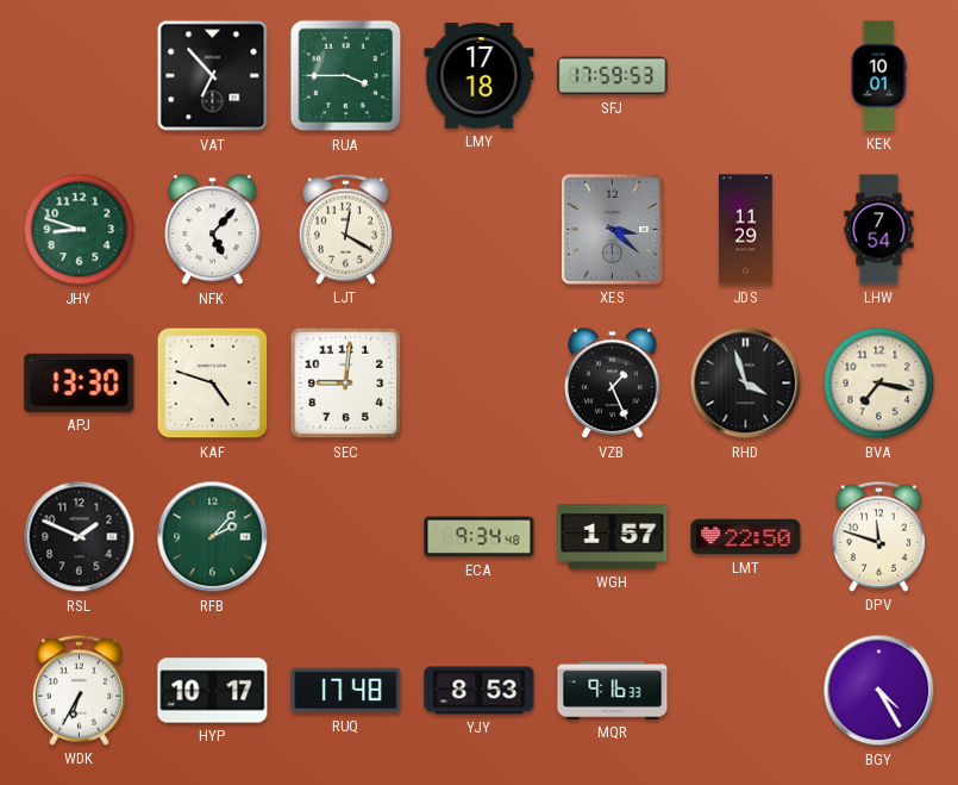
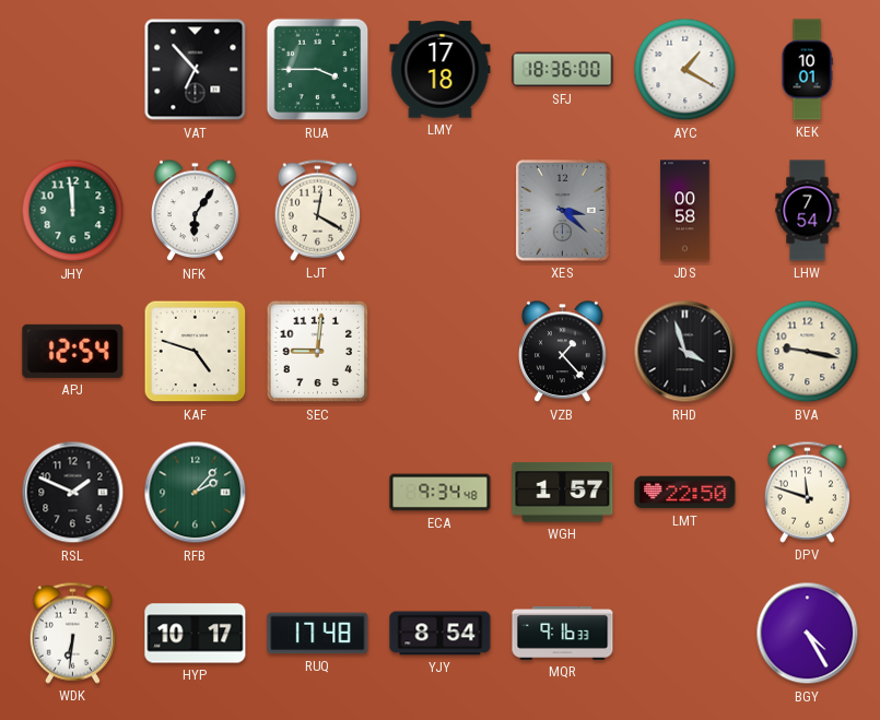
SFJ: 17:59 -> 18:36 (563, 70)
AYC: none -> 1:20 (685, 70)
JHY: 8:48 -> 11:59 (73, 211)
NFK: 5:07 -> 6:06 (196, 211)
JDS: 11:29 -> 00:58 (685, 211)
APJ: 13:30 -> 12:54 (73, 351)
VZB: 1:26 -> 1:23 (563, 352)
BVA: 7:17 -> 9:17 (808, 352)
WDK: 6:35 -> 6:31 (72, 633)
YJY: 8:53 -> 8:54 (441, 634)
